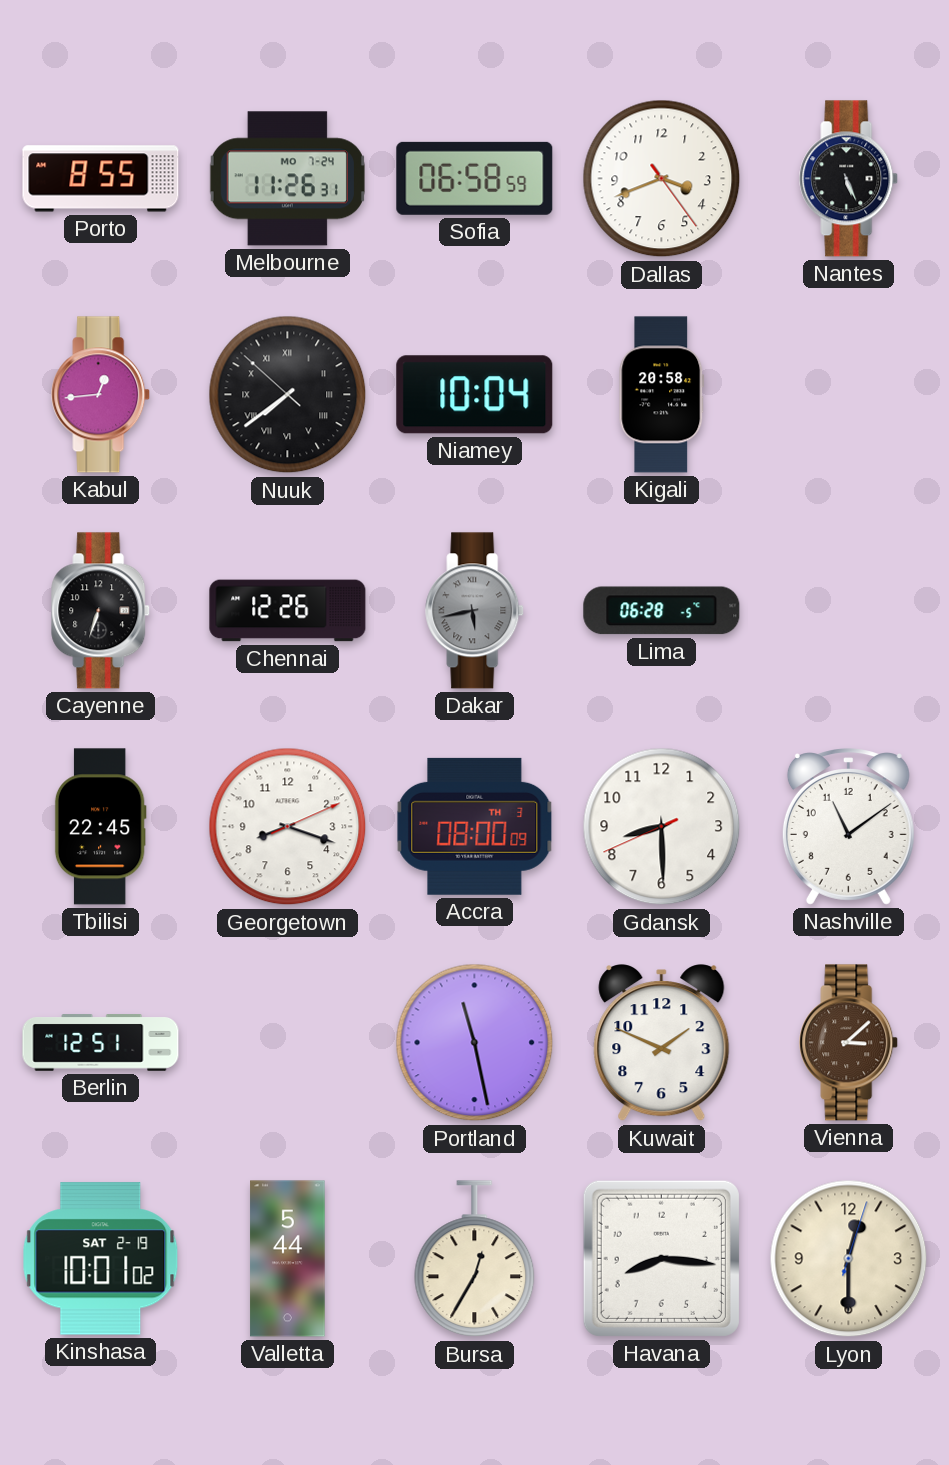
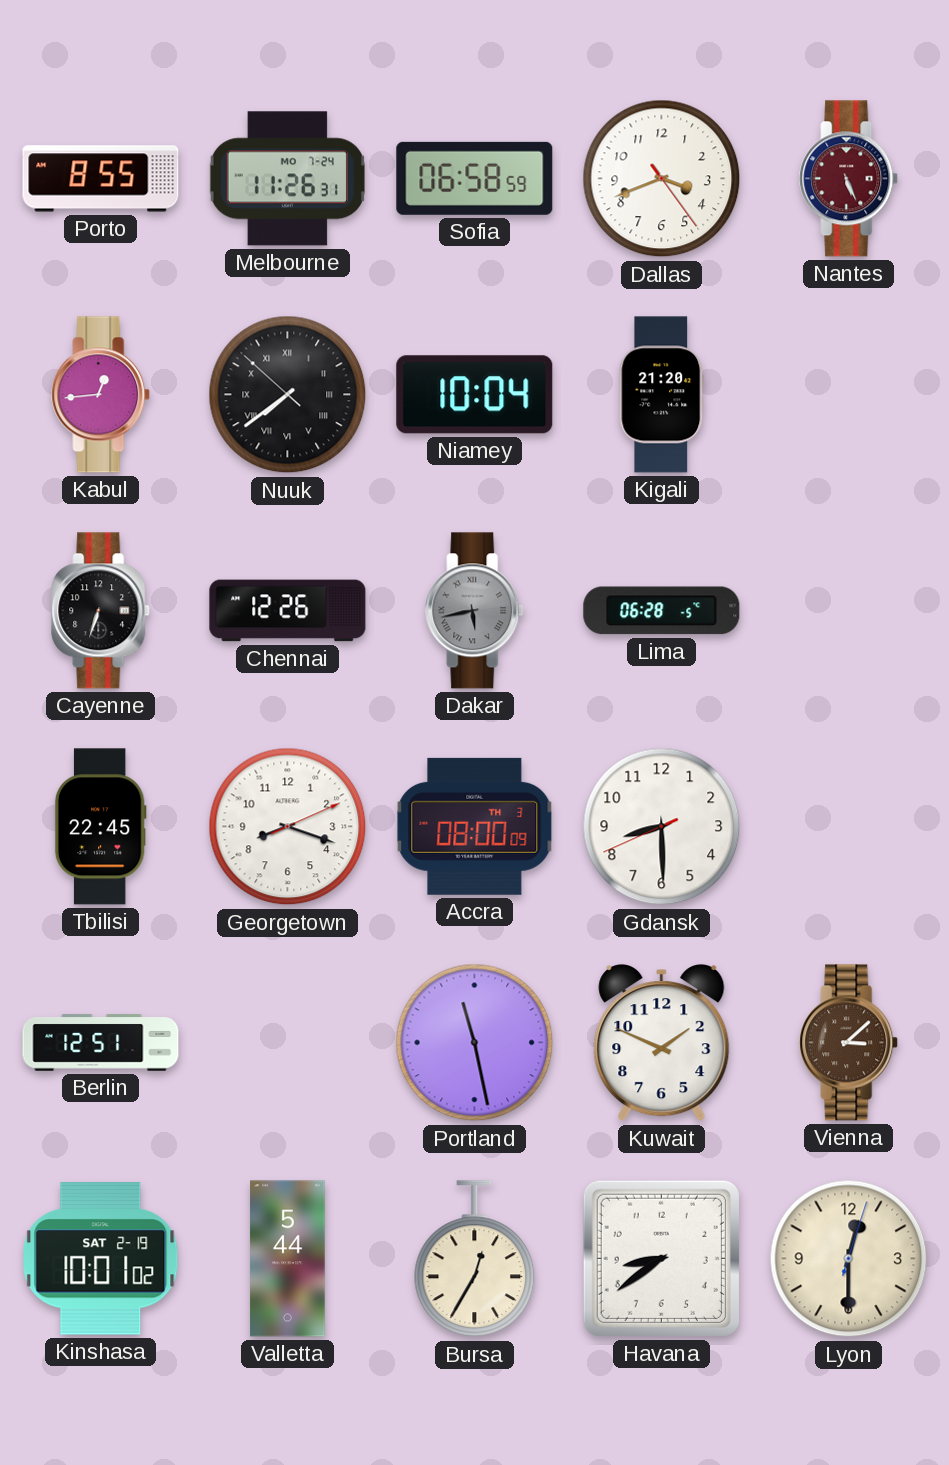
Nantes dial: black -> burgundy (849, 179)
Kigali: 20:58 -> 21:20 (662, 395)
Nashville: 11:09 -> none (848, 827)
Havana: 8:16 -> 8:39 (661, 1258)
